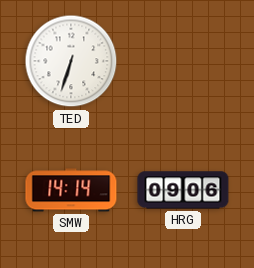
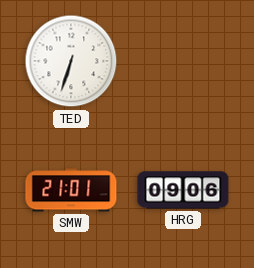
SMW: 14:14 -> 21:01 (71, 190)
